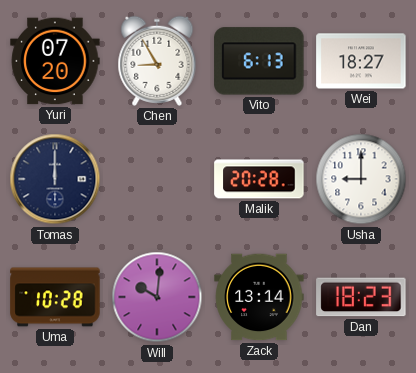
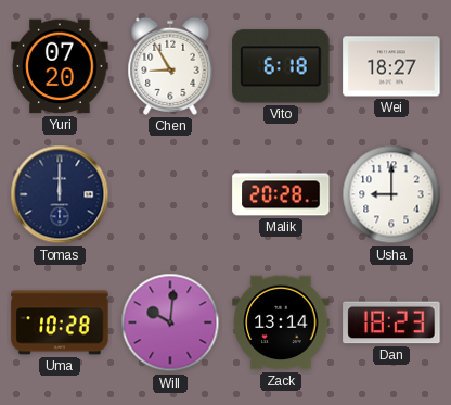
Vito: 6:13 -> 6:18 (281, 66)
